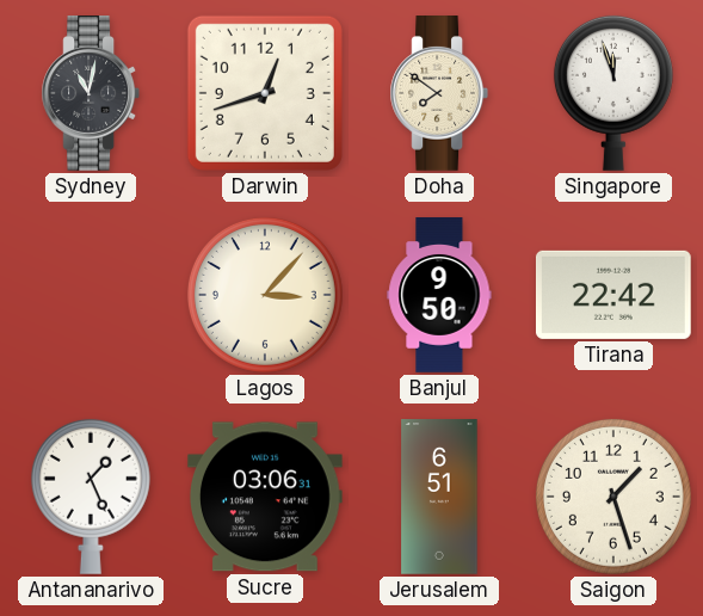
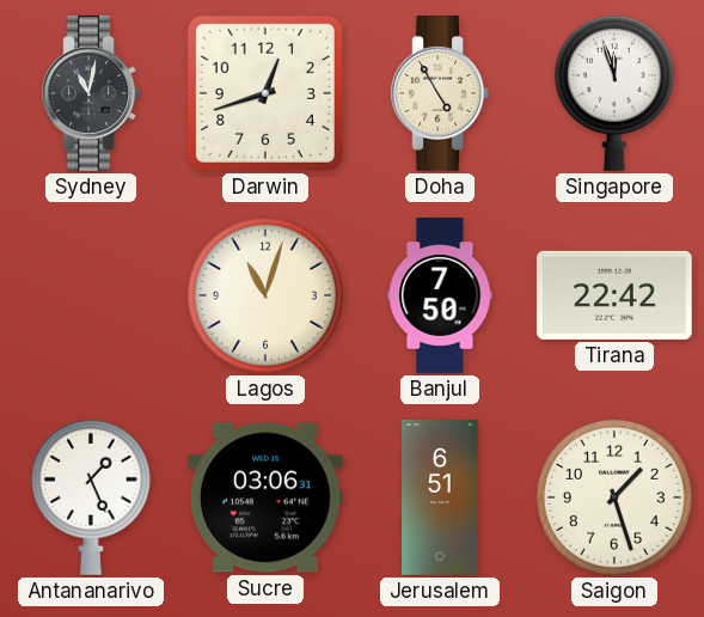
Doha: 7:51 -> 4:55 (439, 94)
Lagos: 3:07 -> 11:03 (265, 295)
Banjul: 9:50 -> 7:50 (440, 295)
